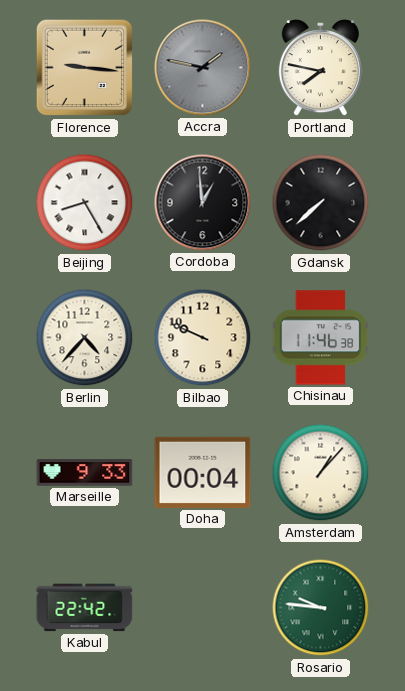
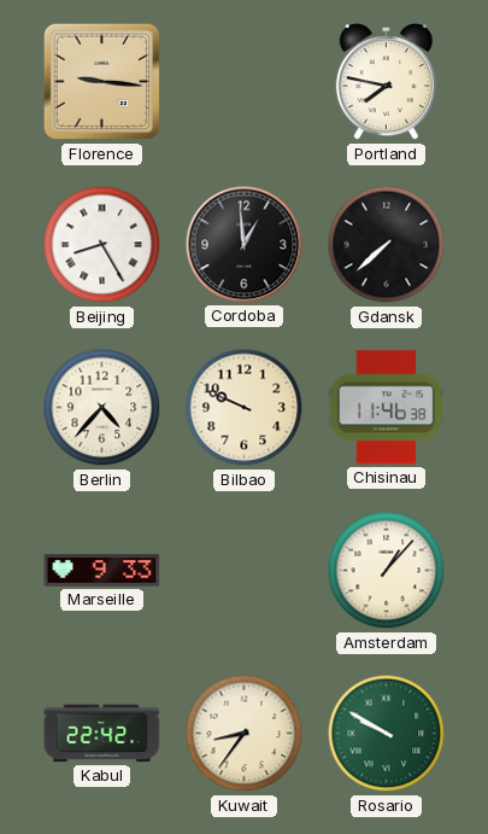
Accra: 1:47 -> none (203, 68)
Doha: 00:04 -> none (203, 472)
Kuwait: none -> 8:36 (245, 734)
Rosario: 9:46 -> 9:50 (387, 734)
